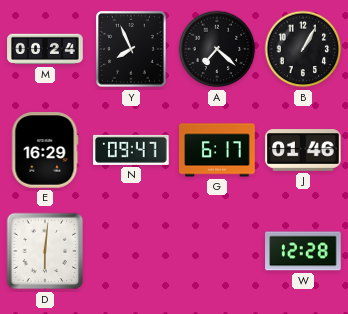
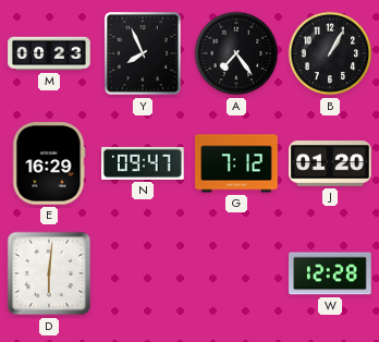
M: 00:24 -> 00:23 (49, 53)
A: 7:22 -> 7:24 (236, 53)
G: 6:17 -> 7:12 (236, 163)
J: 01:46 -> 01:20 (330, 163)
